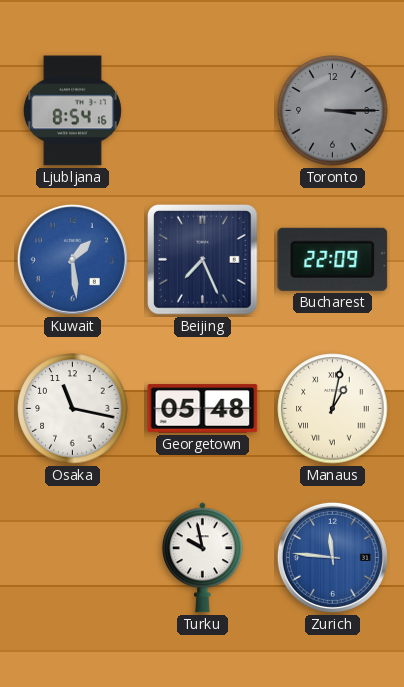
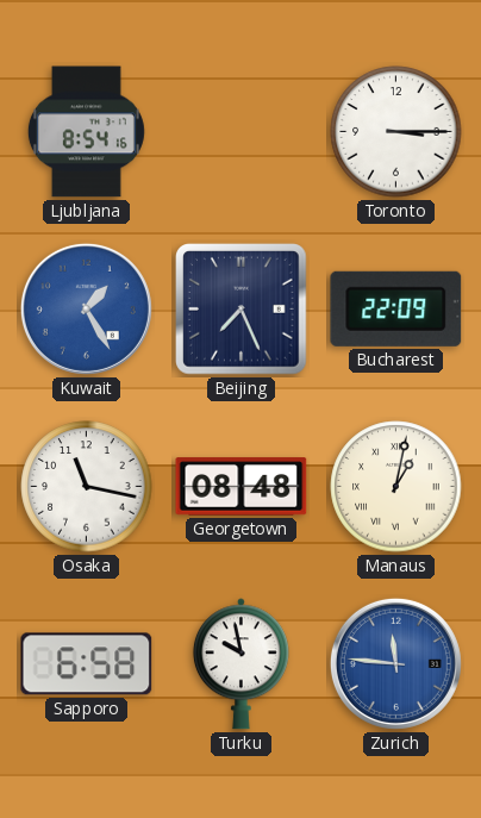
Toronto dial: grey -> white (396, 132)
Kuwait: 1:29 -> 1:25 (86, 308)
Georgetown: 05:48 -> 08:48 (242, 487)
Sapporo: none -> 6:58 (87, 664)
